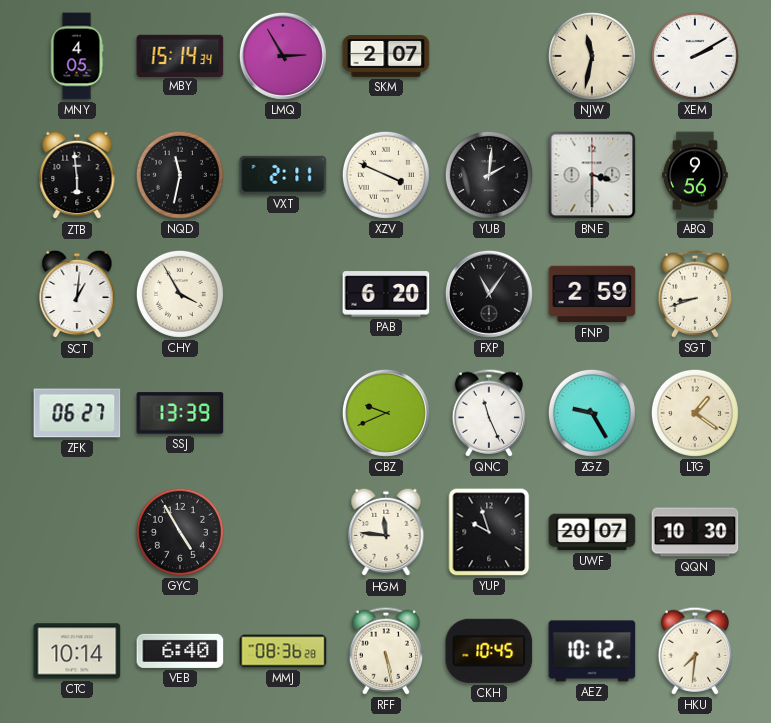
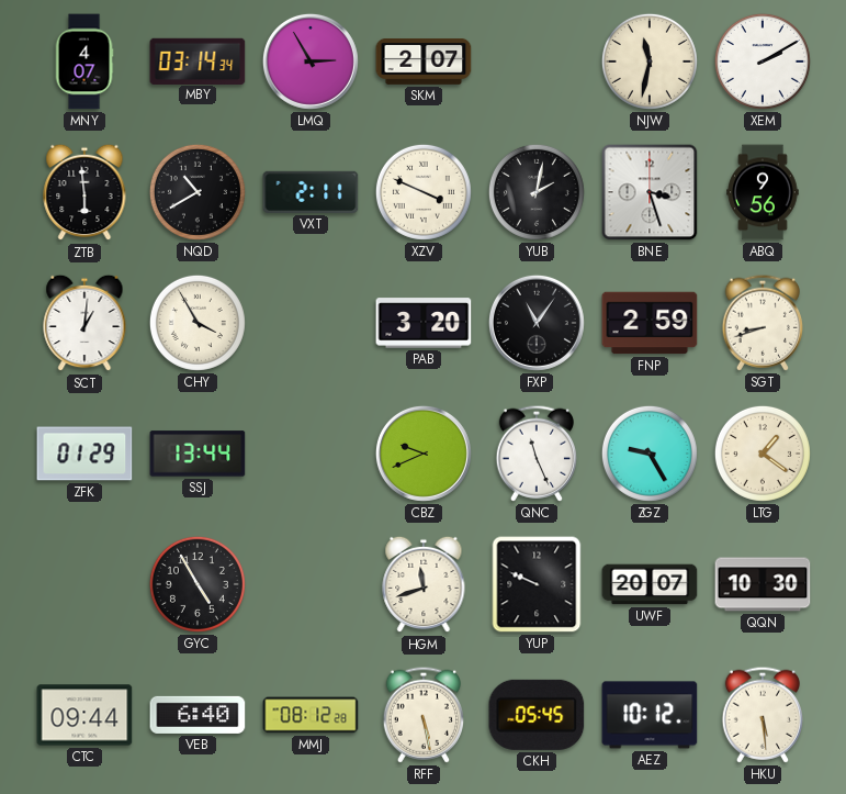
MNY: 4:05 -> 4:07 (84, 61)
MBY: 15:14 -> 03:14 (198, 60)
NQD: 11:32 -> 10:40 (198, 192)
YUB: 2:01 -> 2:02 (537, 192)
BNE: 3:30 -> 3:27 (650, 192)
PAB: 6:20 -> 3:20 (424, 323)
ZFK: 06:27 -> 01:29 (84, 454)
SSJ: 13:39 -> 13:44 (198, 454)
HGM: 11:46 -> 11:42 (424, 584)
YUP: 9:57 -> 9:49 (537, 584)
CTC: 10:14 -> 09:44 (84, 715)
MMJ: 08:36 -> 08:12 (311, 715)
CKH: 10:45 -> 05:45 (537, 715)
HKU: 7:31 -> 5:29 (762, 715)
